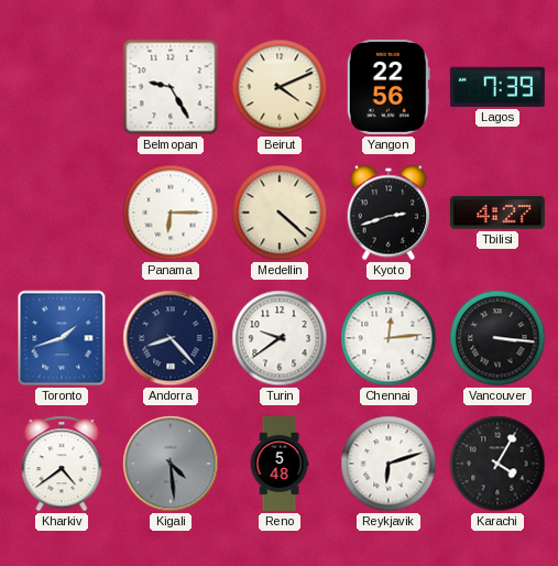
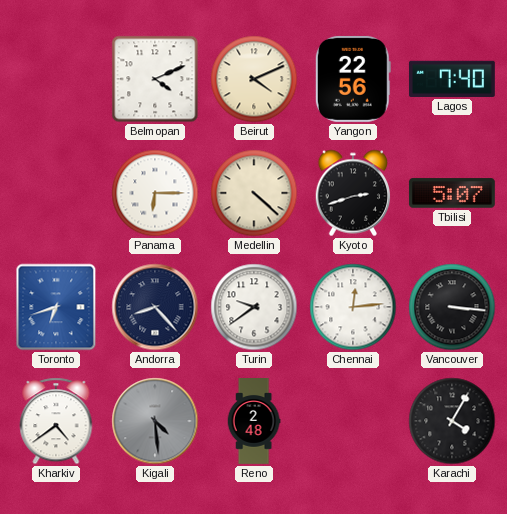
Belmopan: 9:25 -> 4:11 (155, 79)
Lagos: 7:39 -> 7:40 (452, 79)
Tbilisi: 4:27 -> 5:07 (452, 193)
Toronto: 1:42 -> 6:42 (56, 307)
Reno: 5:48 -> 2:48 (254, 422)
Reykjavik: 6:12 -> none (389, 464)
